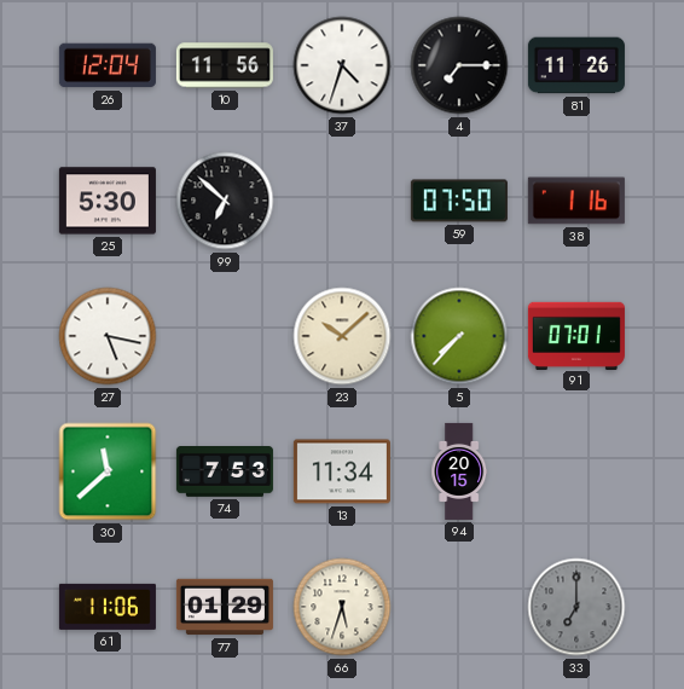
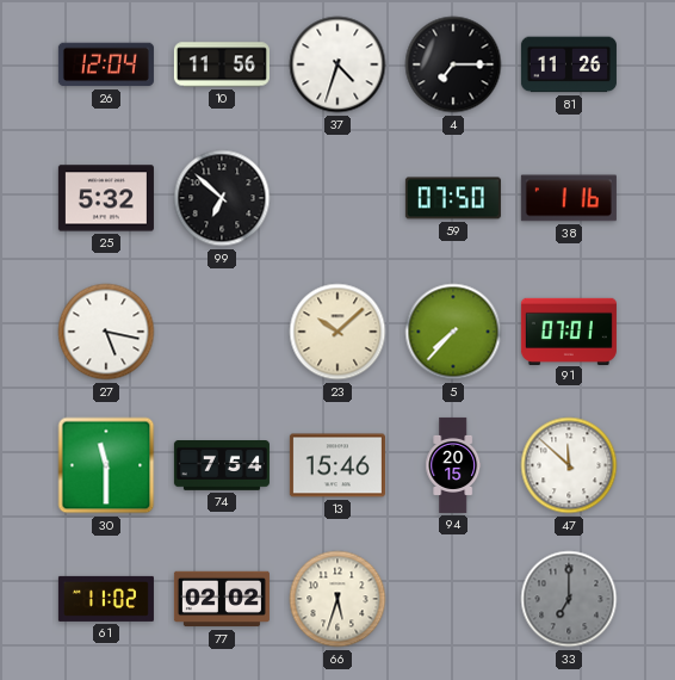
25: 5:30 -> 5:32 (106, 198)
30: 11:38 -> 11:30 (106, 465)
74: 7:53 -> 7:54 (222, 466)
13: 11:34 -> 15:46 (337, 465)
47: none -> 11:52 (569, 465)
61: 11:06 -> 11:02 (106, 599)
77: 01:29 -> 02:02 (222, 599)
